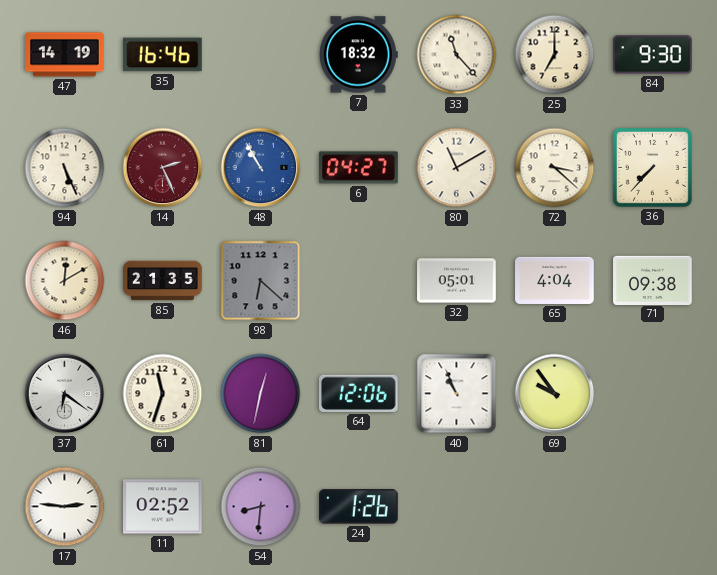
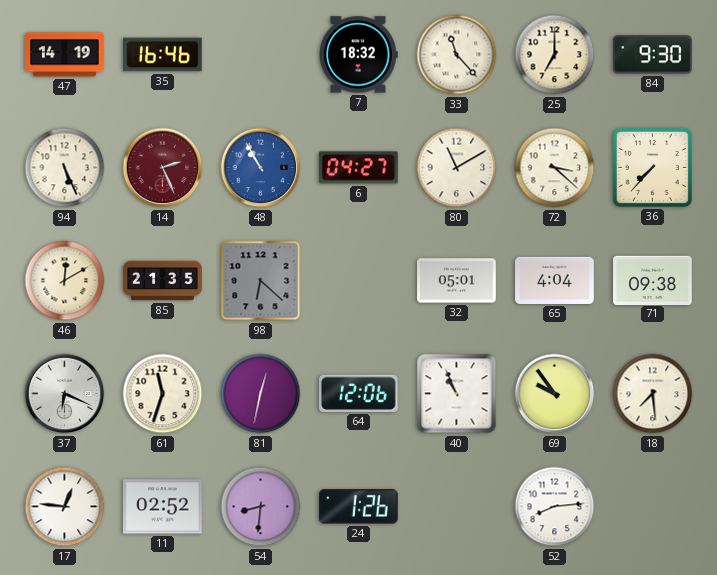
37: 6:21 -> 6:19 (65, 394)
18: none -> 7:29 (653, 394)
17: 2:46 -> 12:46 (65, 507)
52: none -> 8:14 (555, 507)
